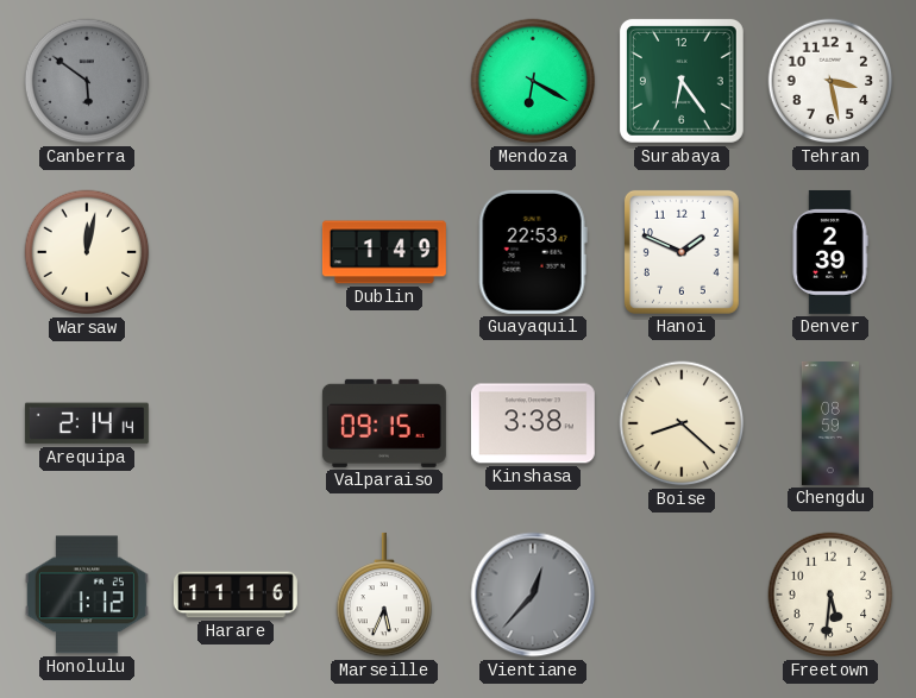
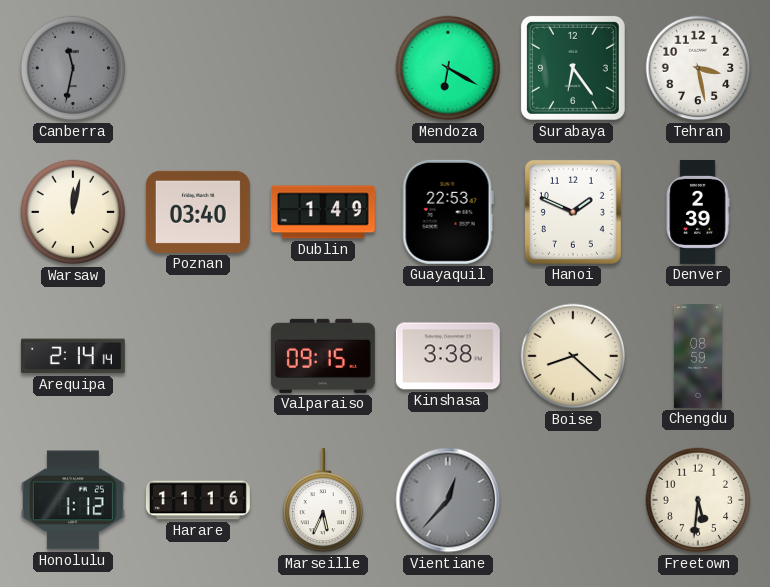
Canberra: 5:51 -> 11:32 (73, 68)
Poznan: none -> 03:40 (198, 212)
